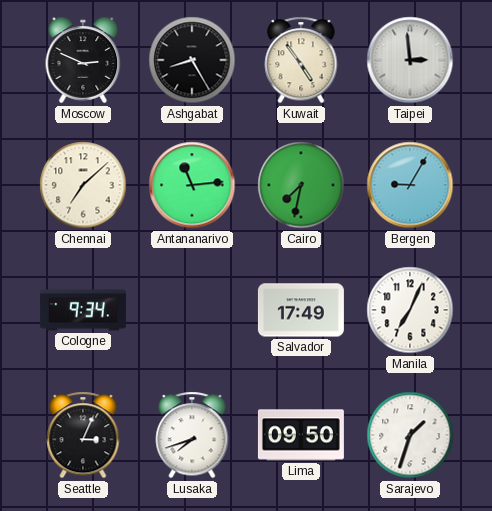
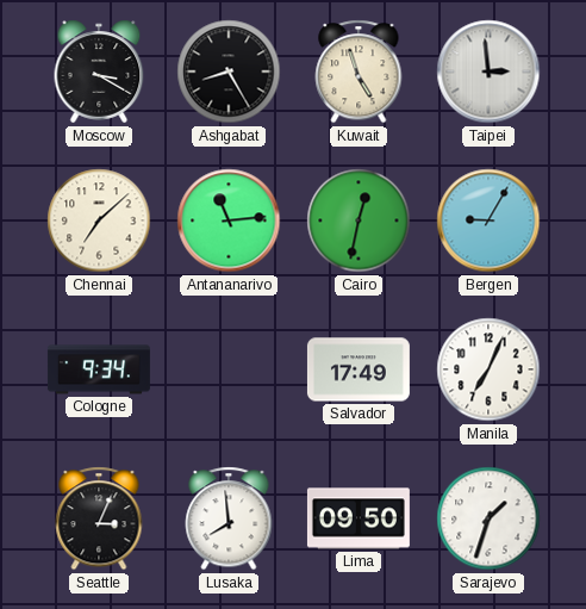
Moscow: 2:49 -> 3:20 (99, 72)
Kuwait: 4:54 -> 4:57 (359, 72)
Cairo: 7:32 -> 12:32 (359, 220)
Lusaka: 7:42 -> 7:59 (229, 518)
